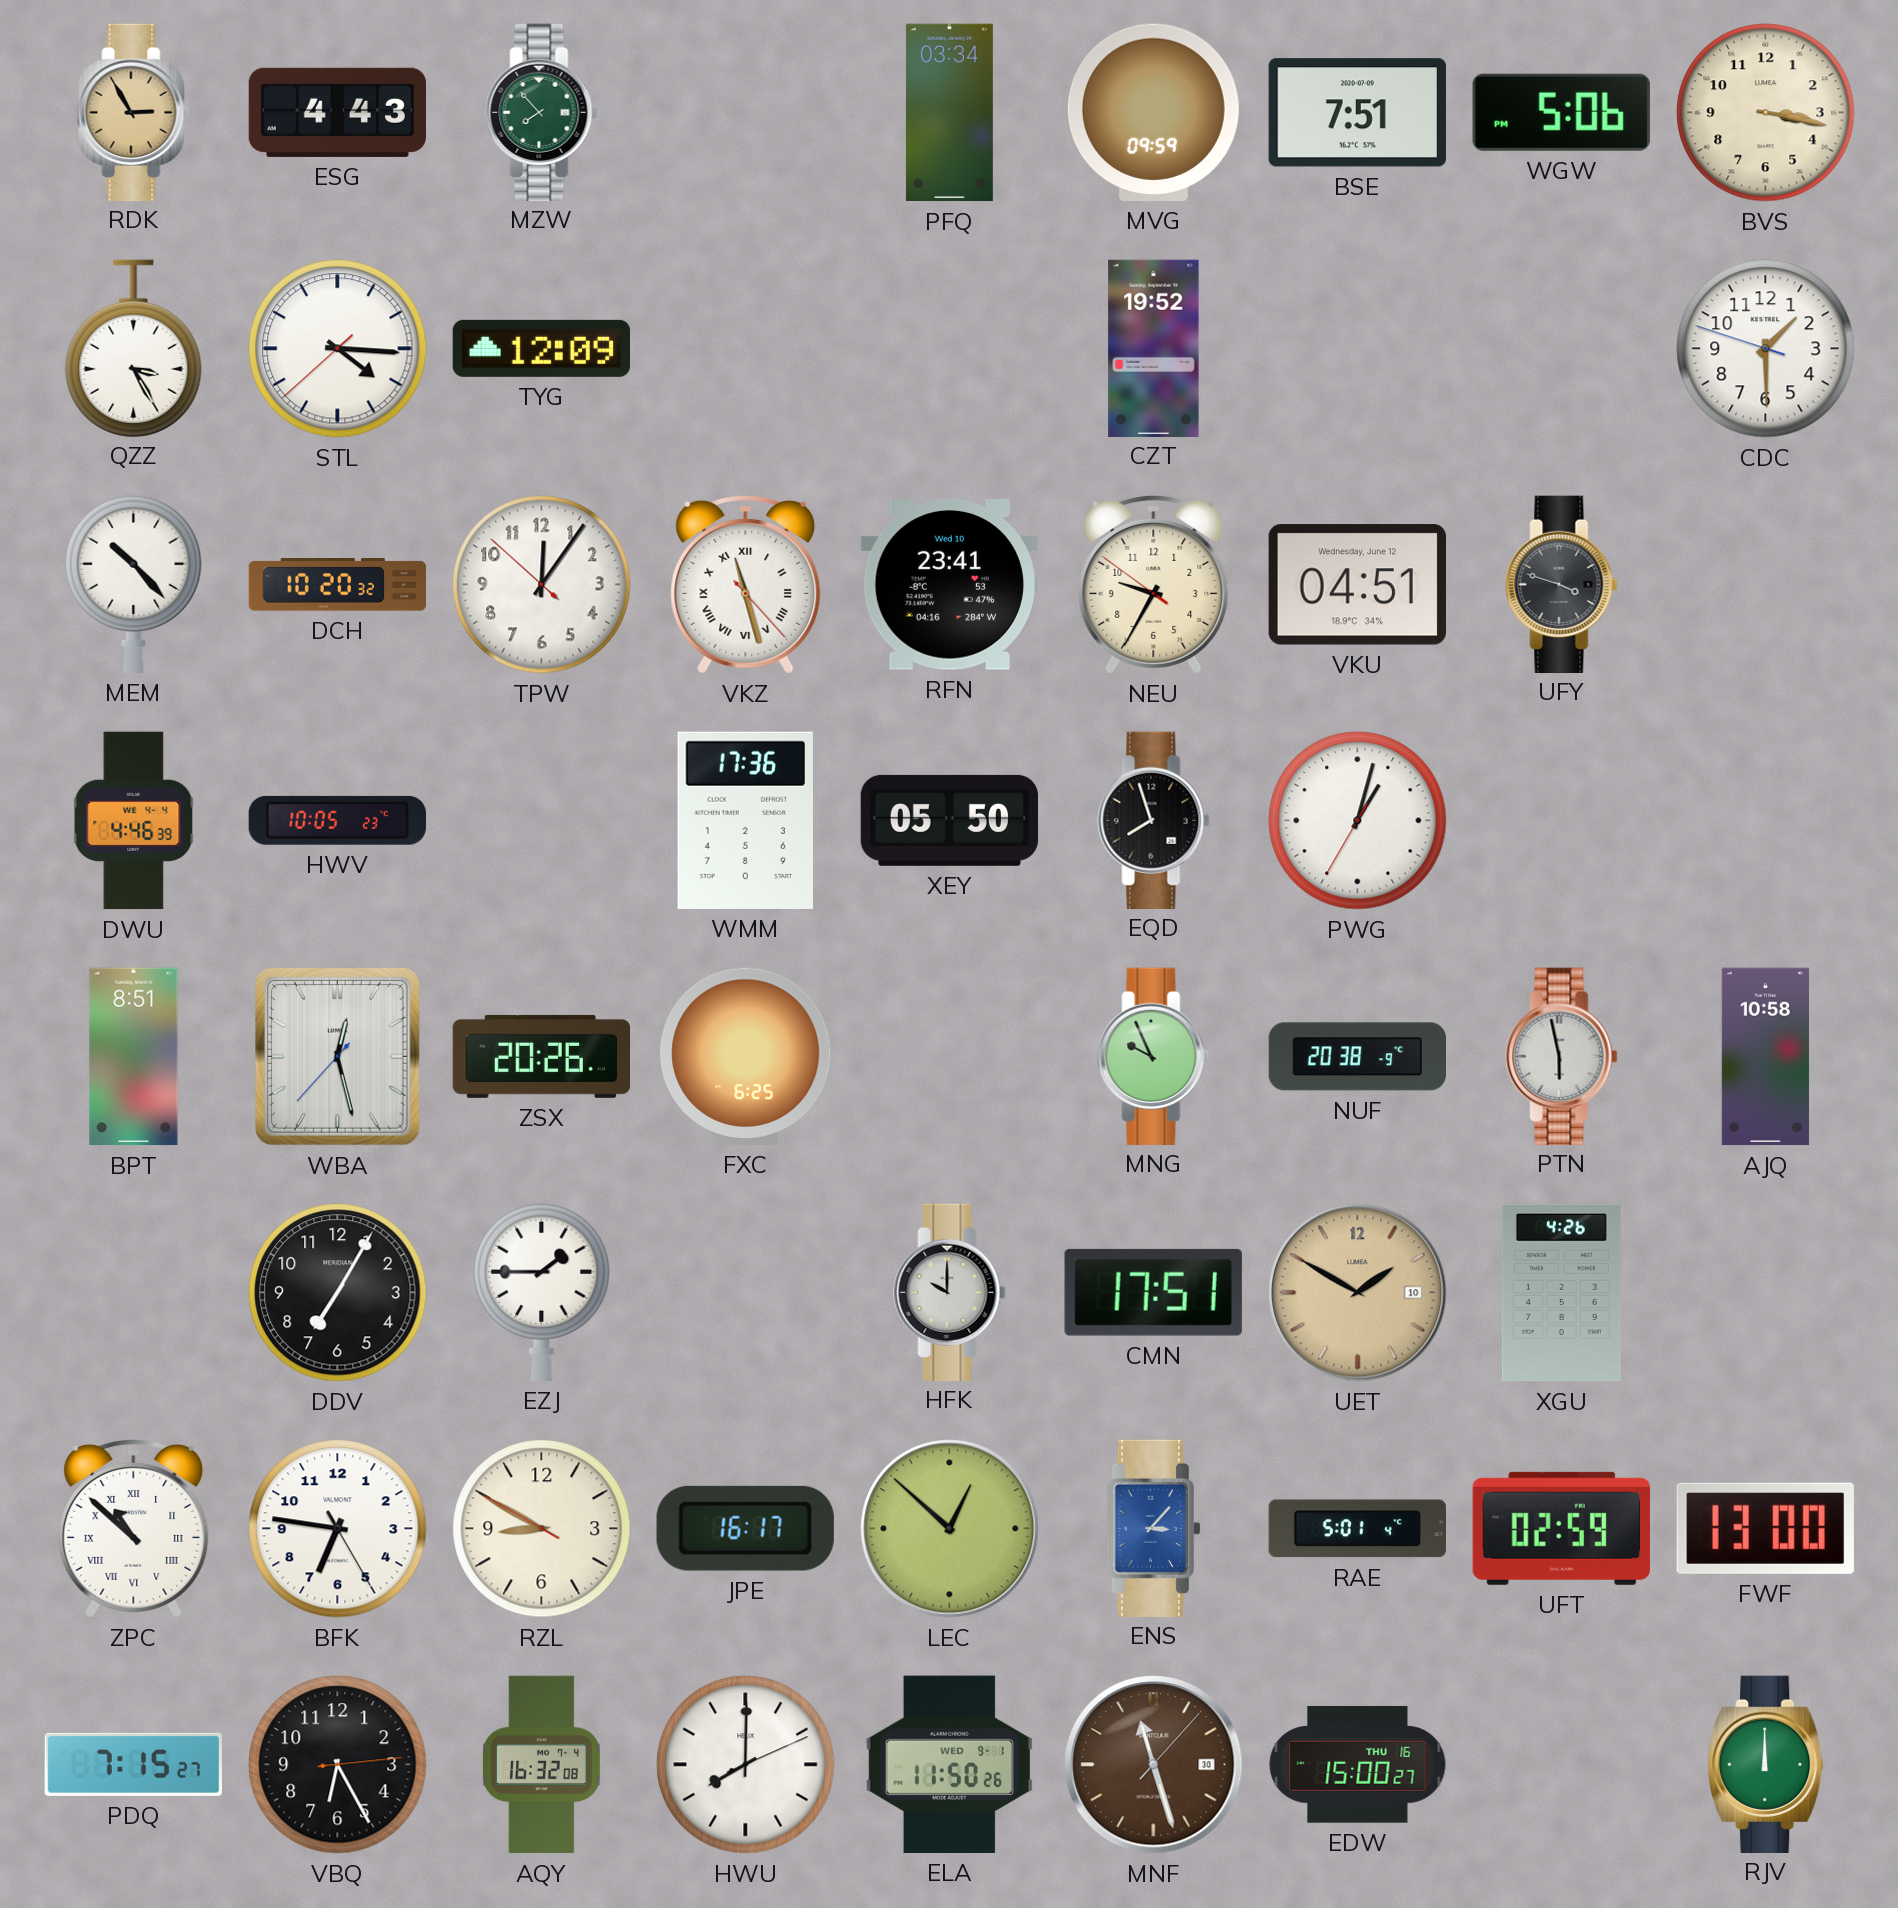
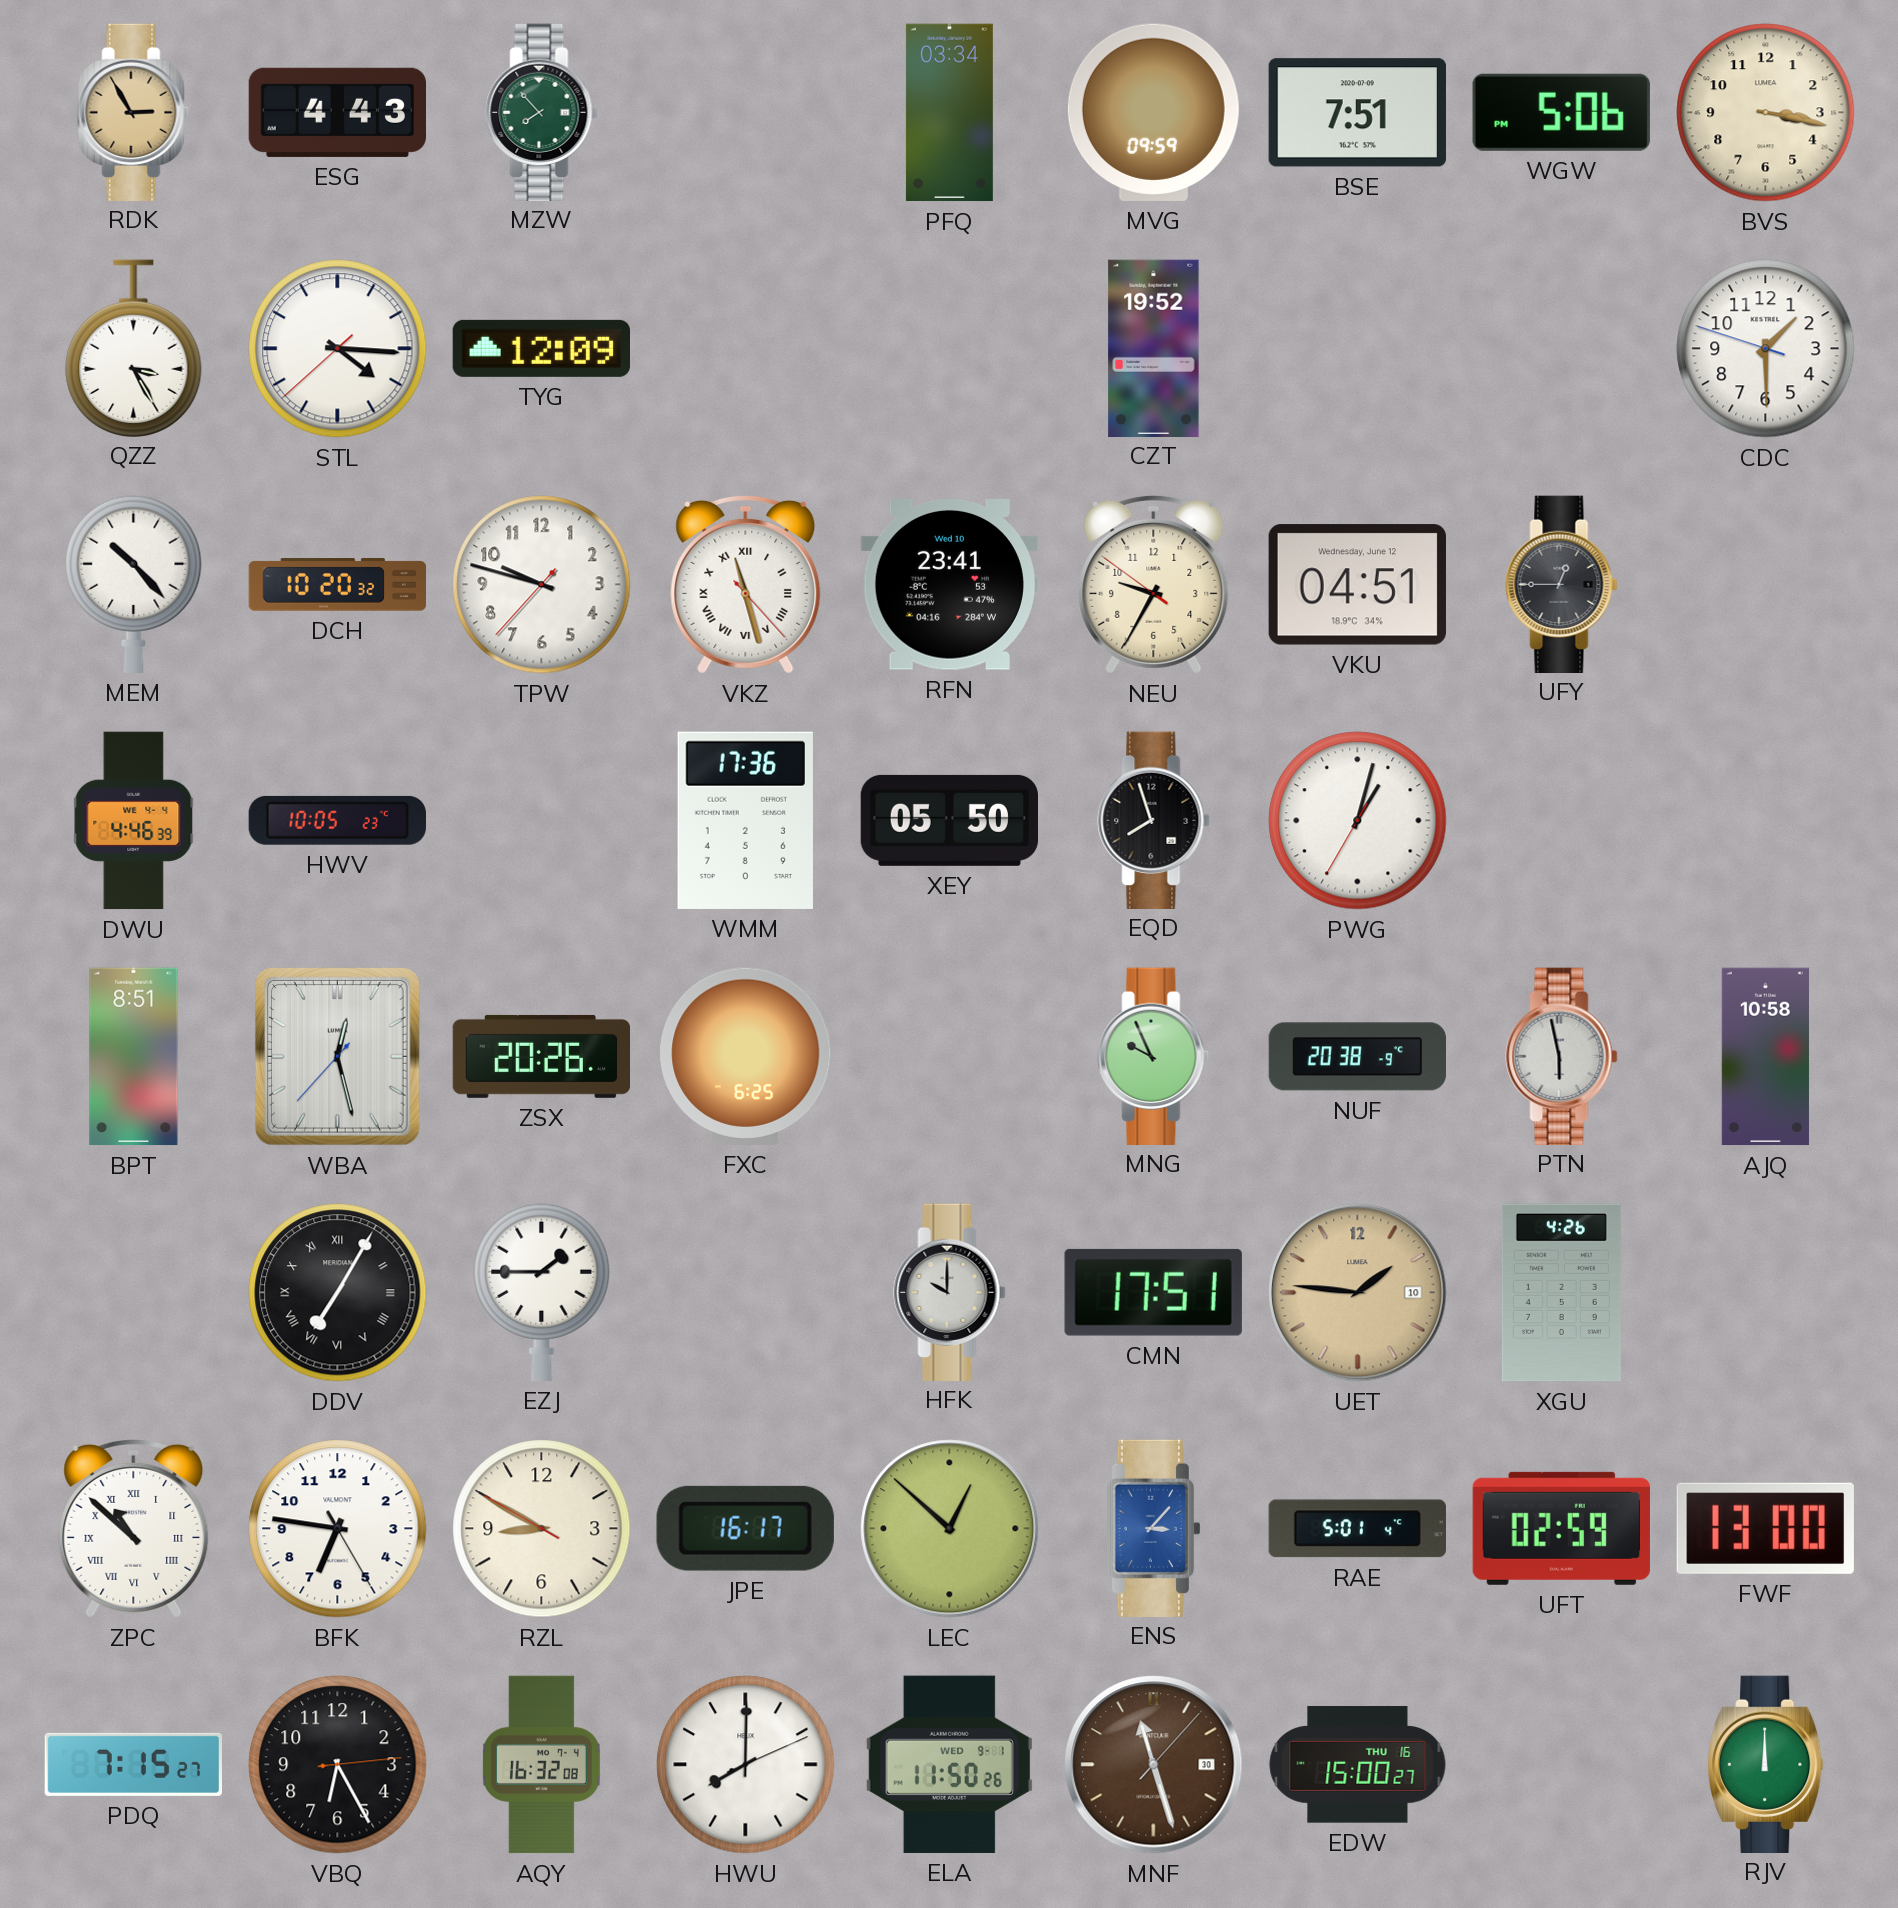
TPW: 12:05 -> 9:47 (542, 585)
UFY: 3:48 -> 12:45 (1562, 584)
DDV numerals: Arabic -> Roman (338, 1293)
UET: 1:50 -> 1:46 (1358, 1293)
